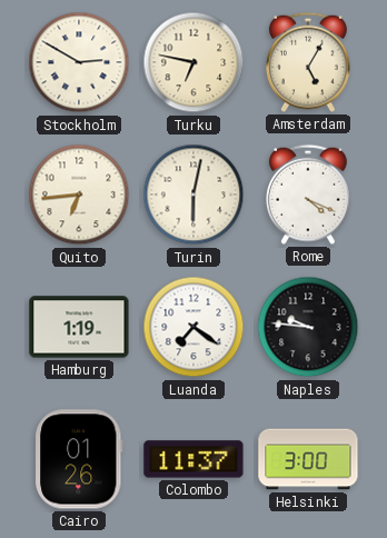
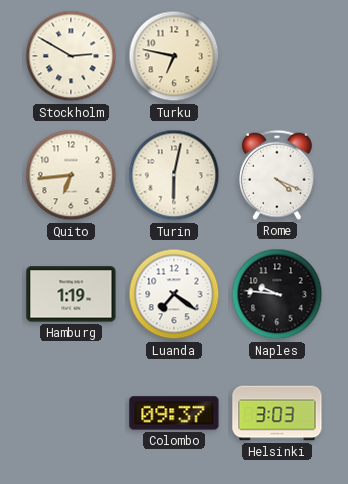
Amsterdam: 5:05 -> none (309, 62)
Cairo: 01:26 -> none (80, 459)
Colombo: 11:37 -> 09:37 (174, 413)
Helsinki: 3:00 -> 3:03 (277, 413)
